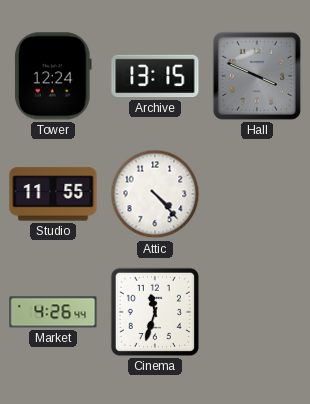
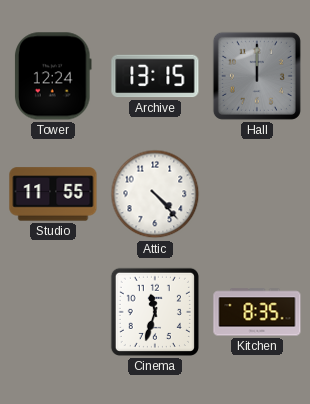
Hall: 3:49 -> 12:00 (257, 76)
Market: 4:26 -> none (53, 312)
Kitchen: none -> 8:35 (257, 312)
